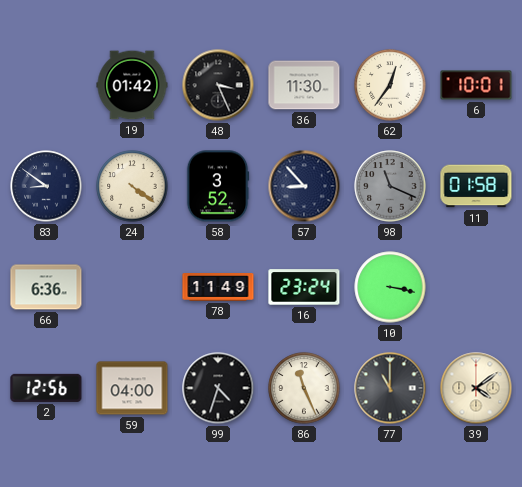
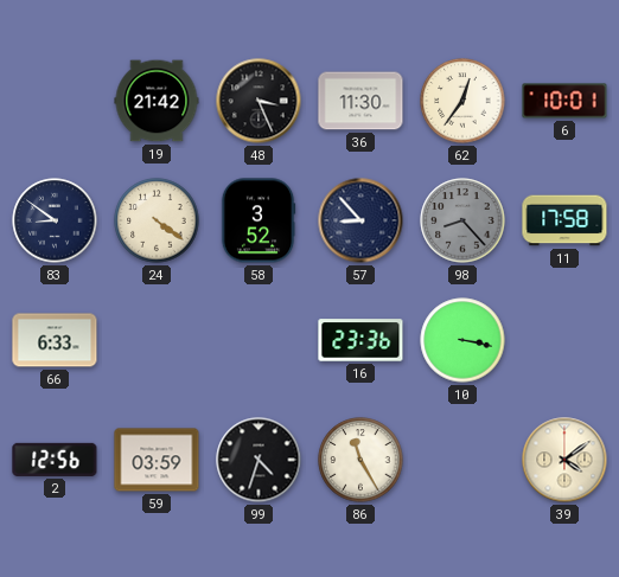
19: 01:42 -> 21:42 (157, 101)
98: 11:19 -> 8:23 (462, 220)
11: 01:58 -> 17:58 (564, 220)
66: 6:36 -> 6:33 (55, 340)
78: 11:49 -> none (218, 288)
16: 23:24 -> 23:36 (360, 340)
59: 04:00 -> 03:59 (157, 460)
86: 11:26 -> 11:25 (360, 460)
77: 11:00 -> none (390, 388)
